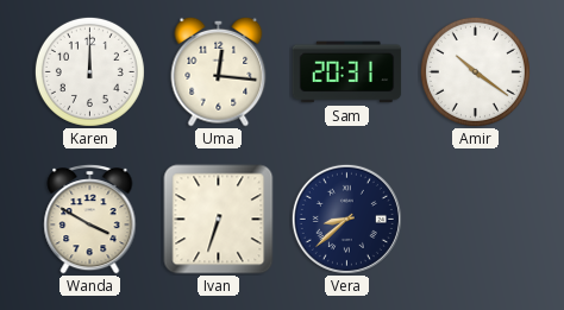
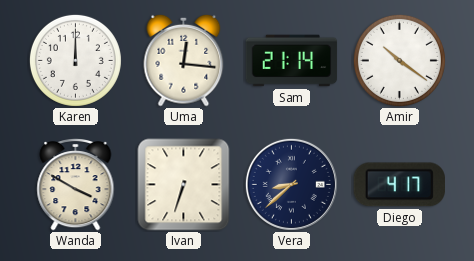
Sam: 20:31 -> 21:14 (292, 61)
Diego: none -> 4:17 (399, 185)
